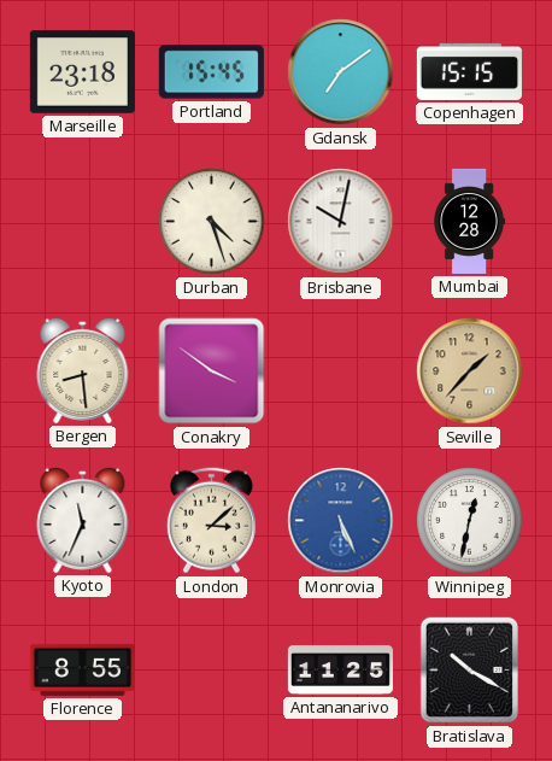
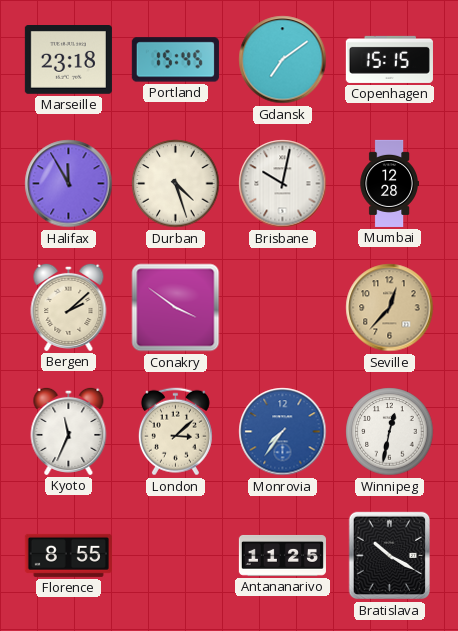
Halifax: none -> 11:55 (69, 184)
Bergen: 8:29 -> 2:08 (69, 307)
Seville: 1:37 -> 12:37 (390, 308)
Monrovia: 5:26 -> 7:36 (283, 432)
